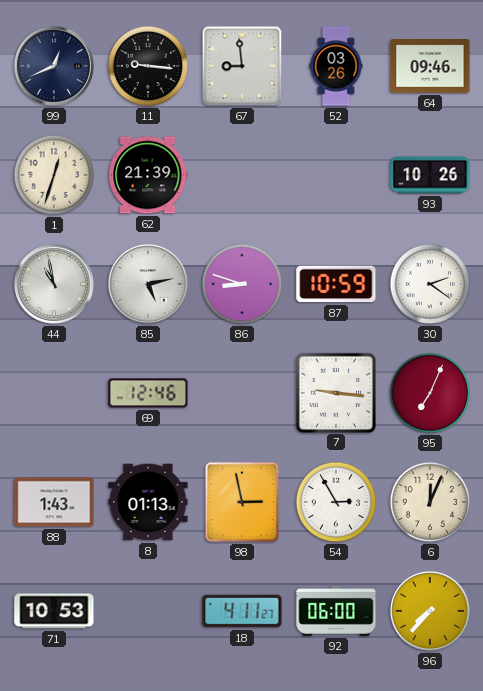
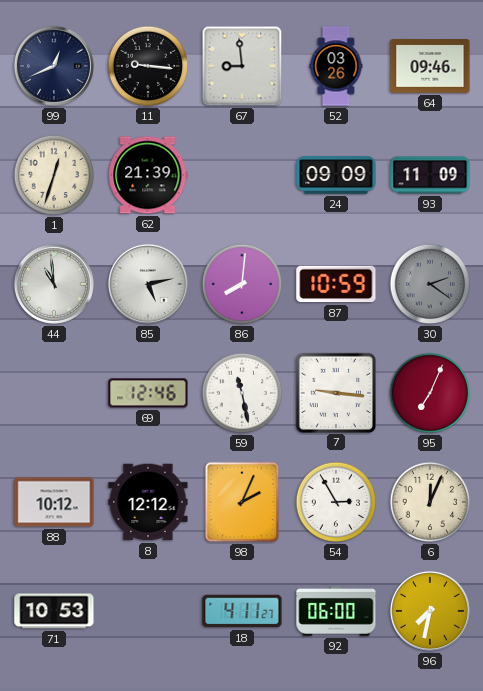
24: none -> 09:09 (336, 175)
93: 10:26 -> 11:09 (430, 175)
44: 10:58 -> 10:59 (54, 284)
86: 8:48 -> 8:01 (242, 284)
30 dial: white -> grey (430, 284)
59: none -> 11:28 (242, 393)
88: 1:43 -> 10:12 (54, 502)
8: 01:13 -> 12:12 (148, 502)
98: 2:58 -> 2:04 (242, 502)
96: 7:37 -> 7:32 (430, 611)
